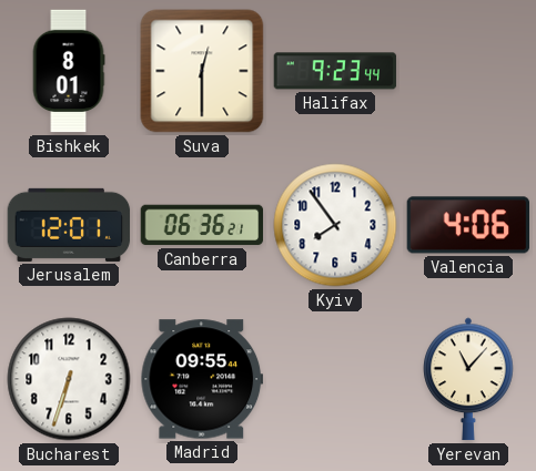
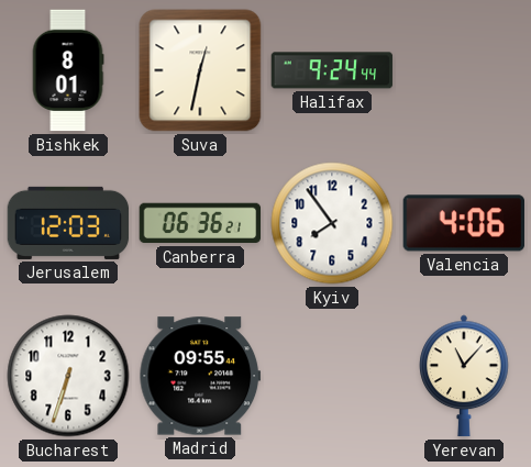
Suva: 12:30 -> 12:32 (200, 70)
Halifax: 9:23 -> 9:24 (332, 70)
Jerusalem: 12:01 -> 12:03 (68, 223)
